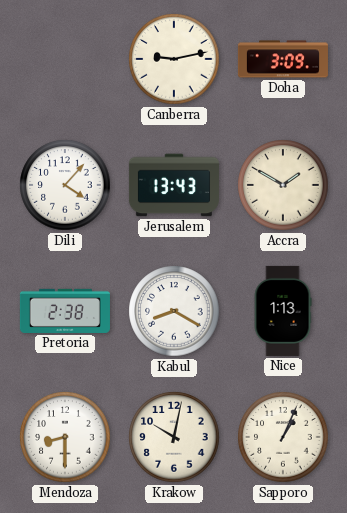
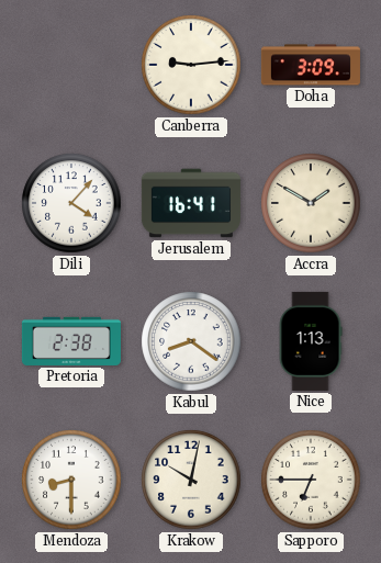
Canberra: 9:13 -> 9:14 (191, 65)
Jerusalem: 13:43 -> 16:41 (191, 203)
Kabul: 8:20 -> 8:21 (191, 341)
Sapporo: 1:04 -> 6:45 (311, 480)
